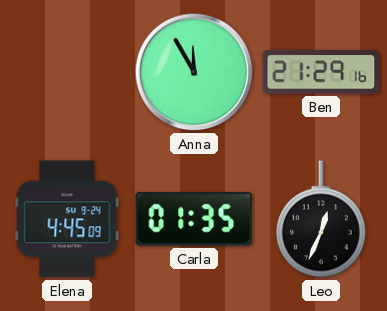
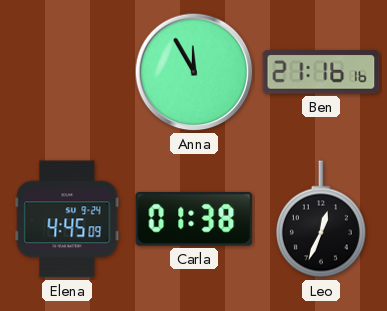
Ben: 21:29 -> 21:16 (321, 72)
Carla: 01:35 -> 01:38 (194, 219)
